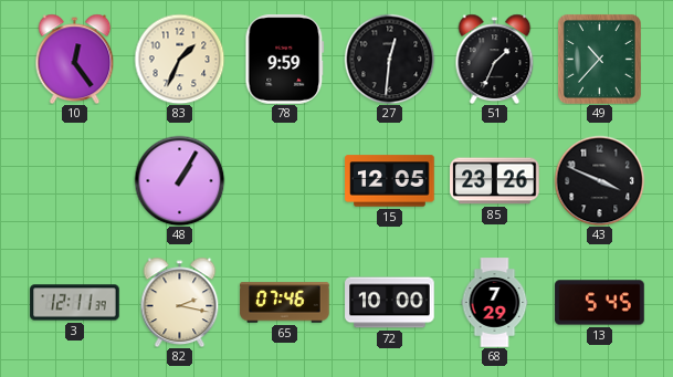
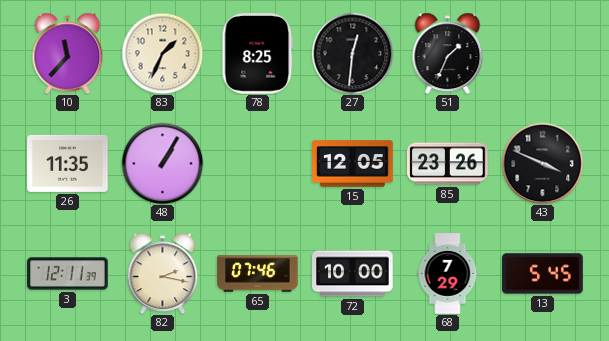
10: 12:24 -> 11:37 (68, 53)
78: 9:59 -> 8:25 (258, 54)
49: 10:37 -> none (599, 59)
26: none -> 11:35 (68, 163)
